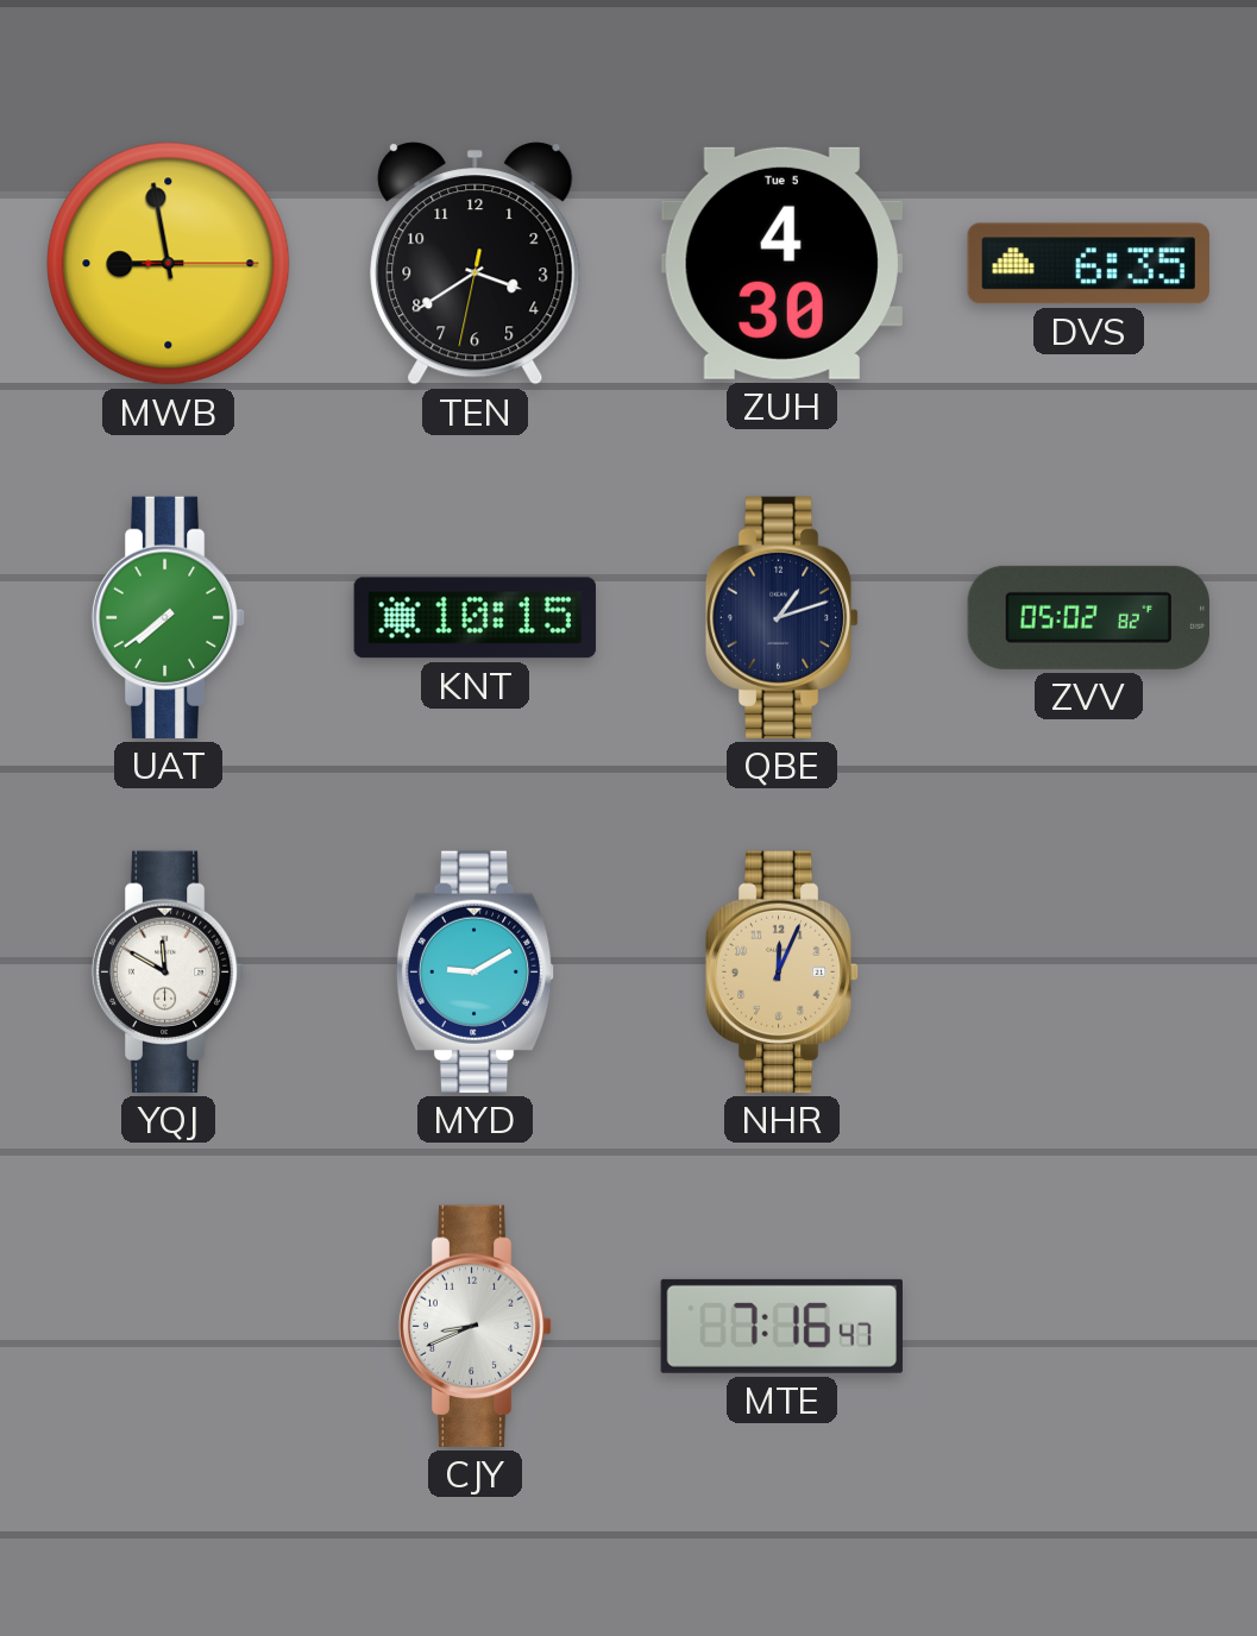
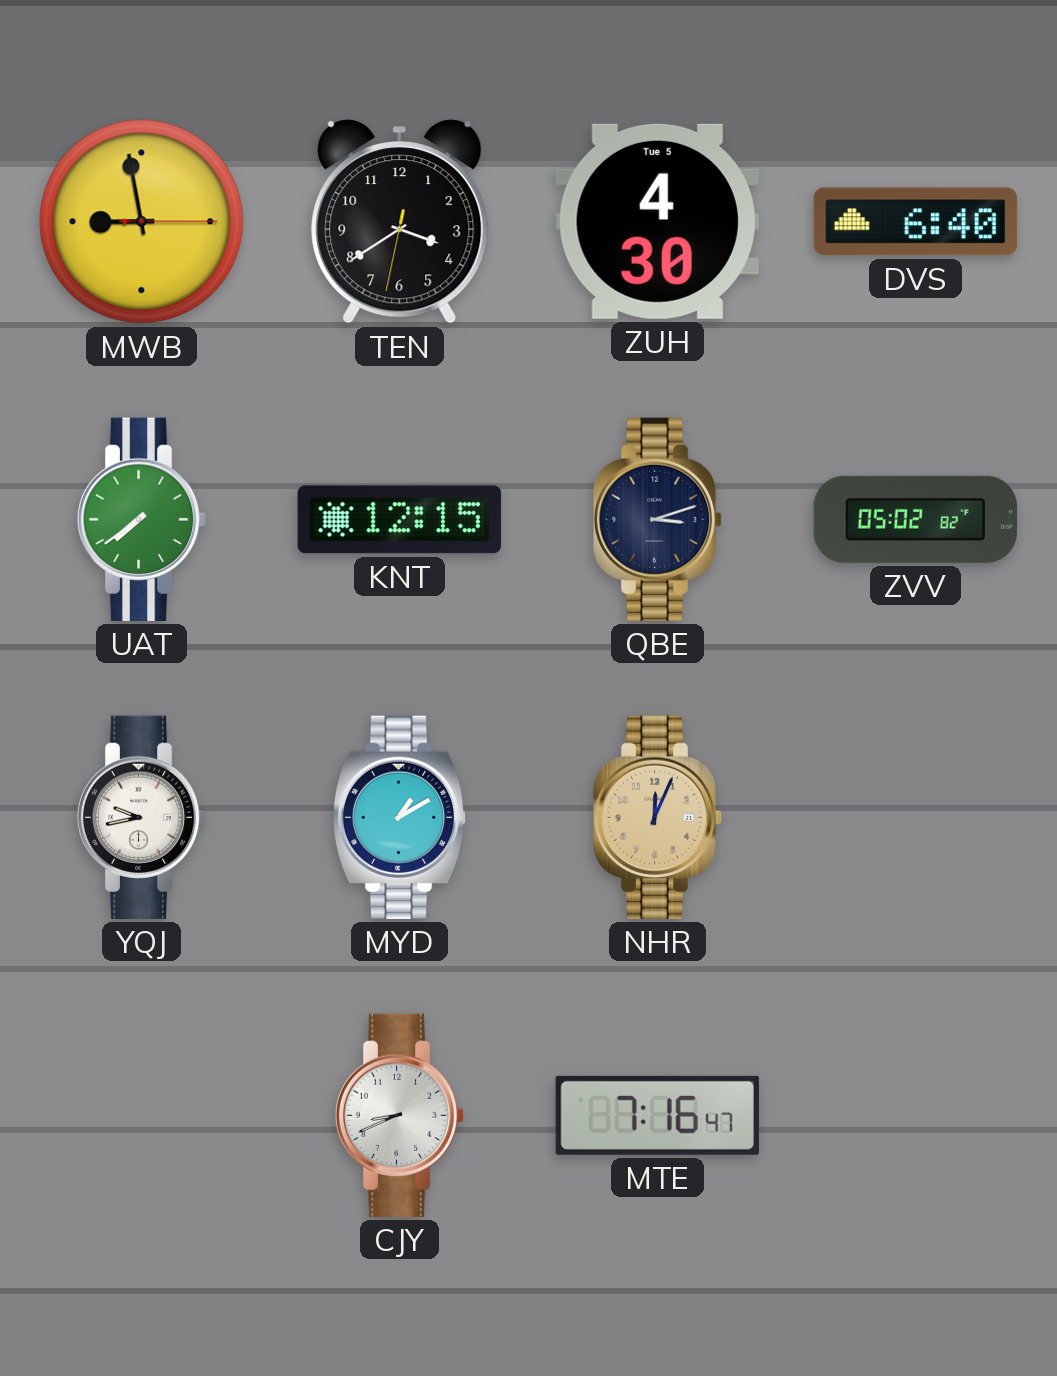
DVS: 6:35 -> 6:40 (915, 222)
KNT: 10:15 -> 12:15 (399, 520)
QBE: 1:12 -> 3:12 (658, 519)
YQJ: 11:50 -> 9:43 (142, 817)
MYD: 9:10 -> 1:10 (400, 817)
